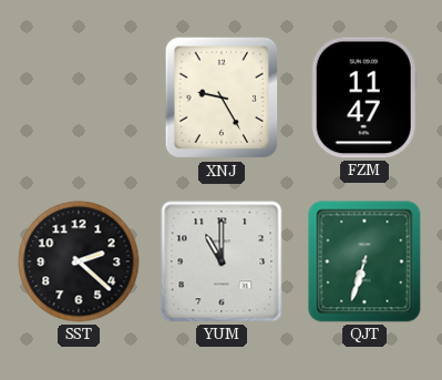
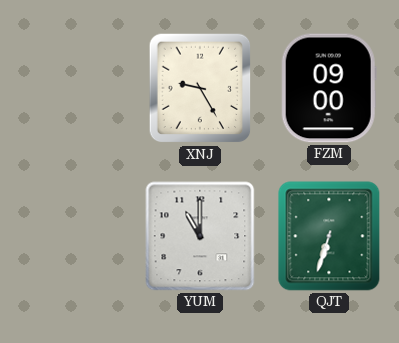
FZM: 11:47 -> 09:00 (329, 88)
SST: 2:22 -> none (79, 261)
